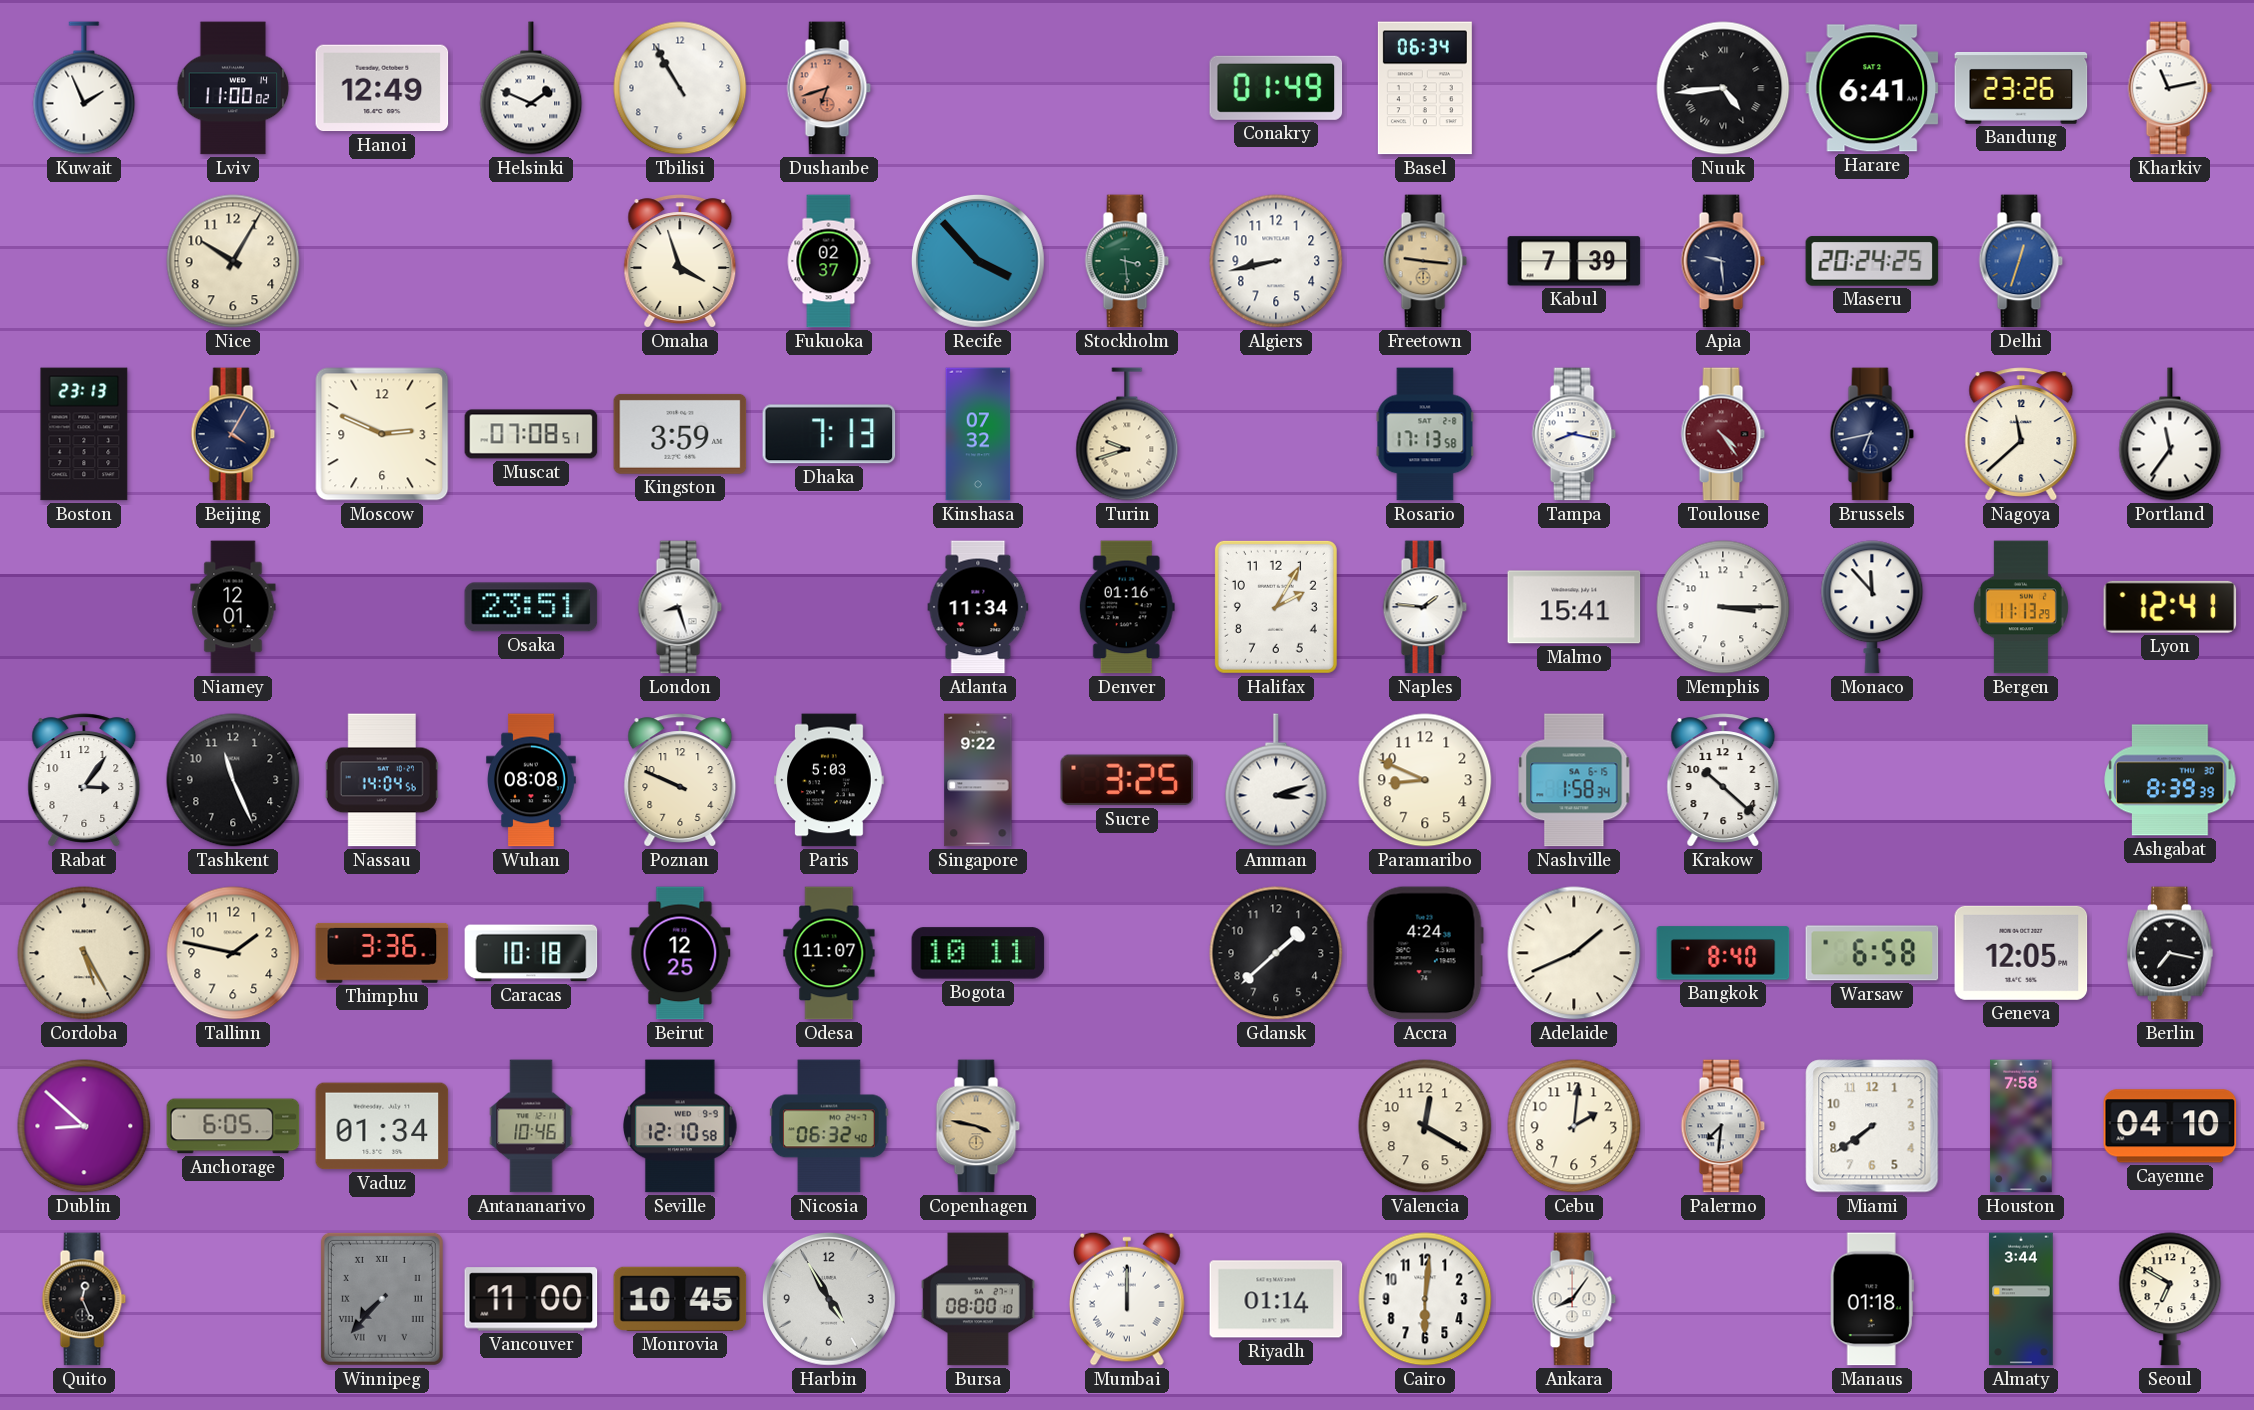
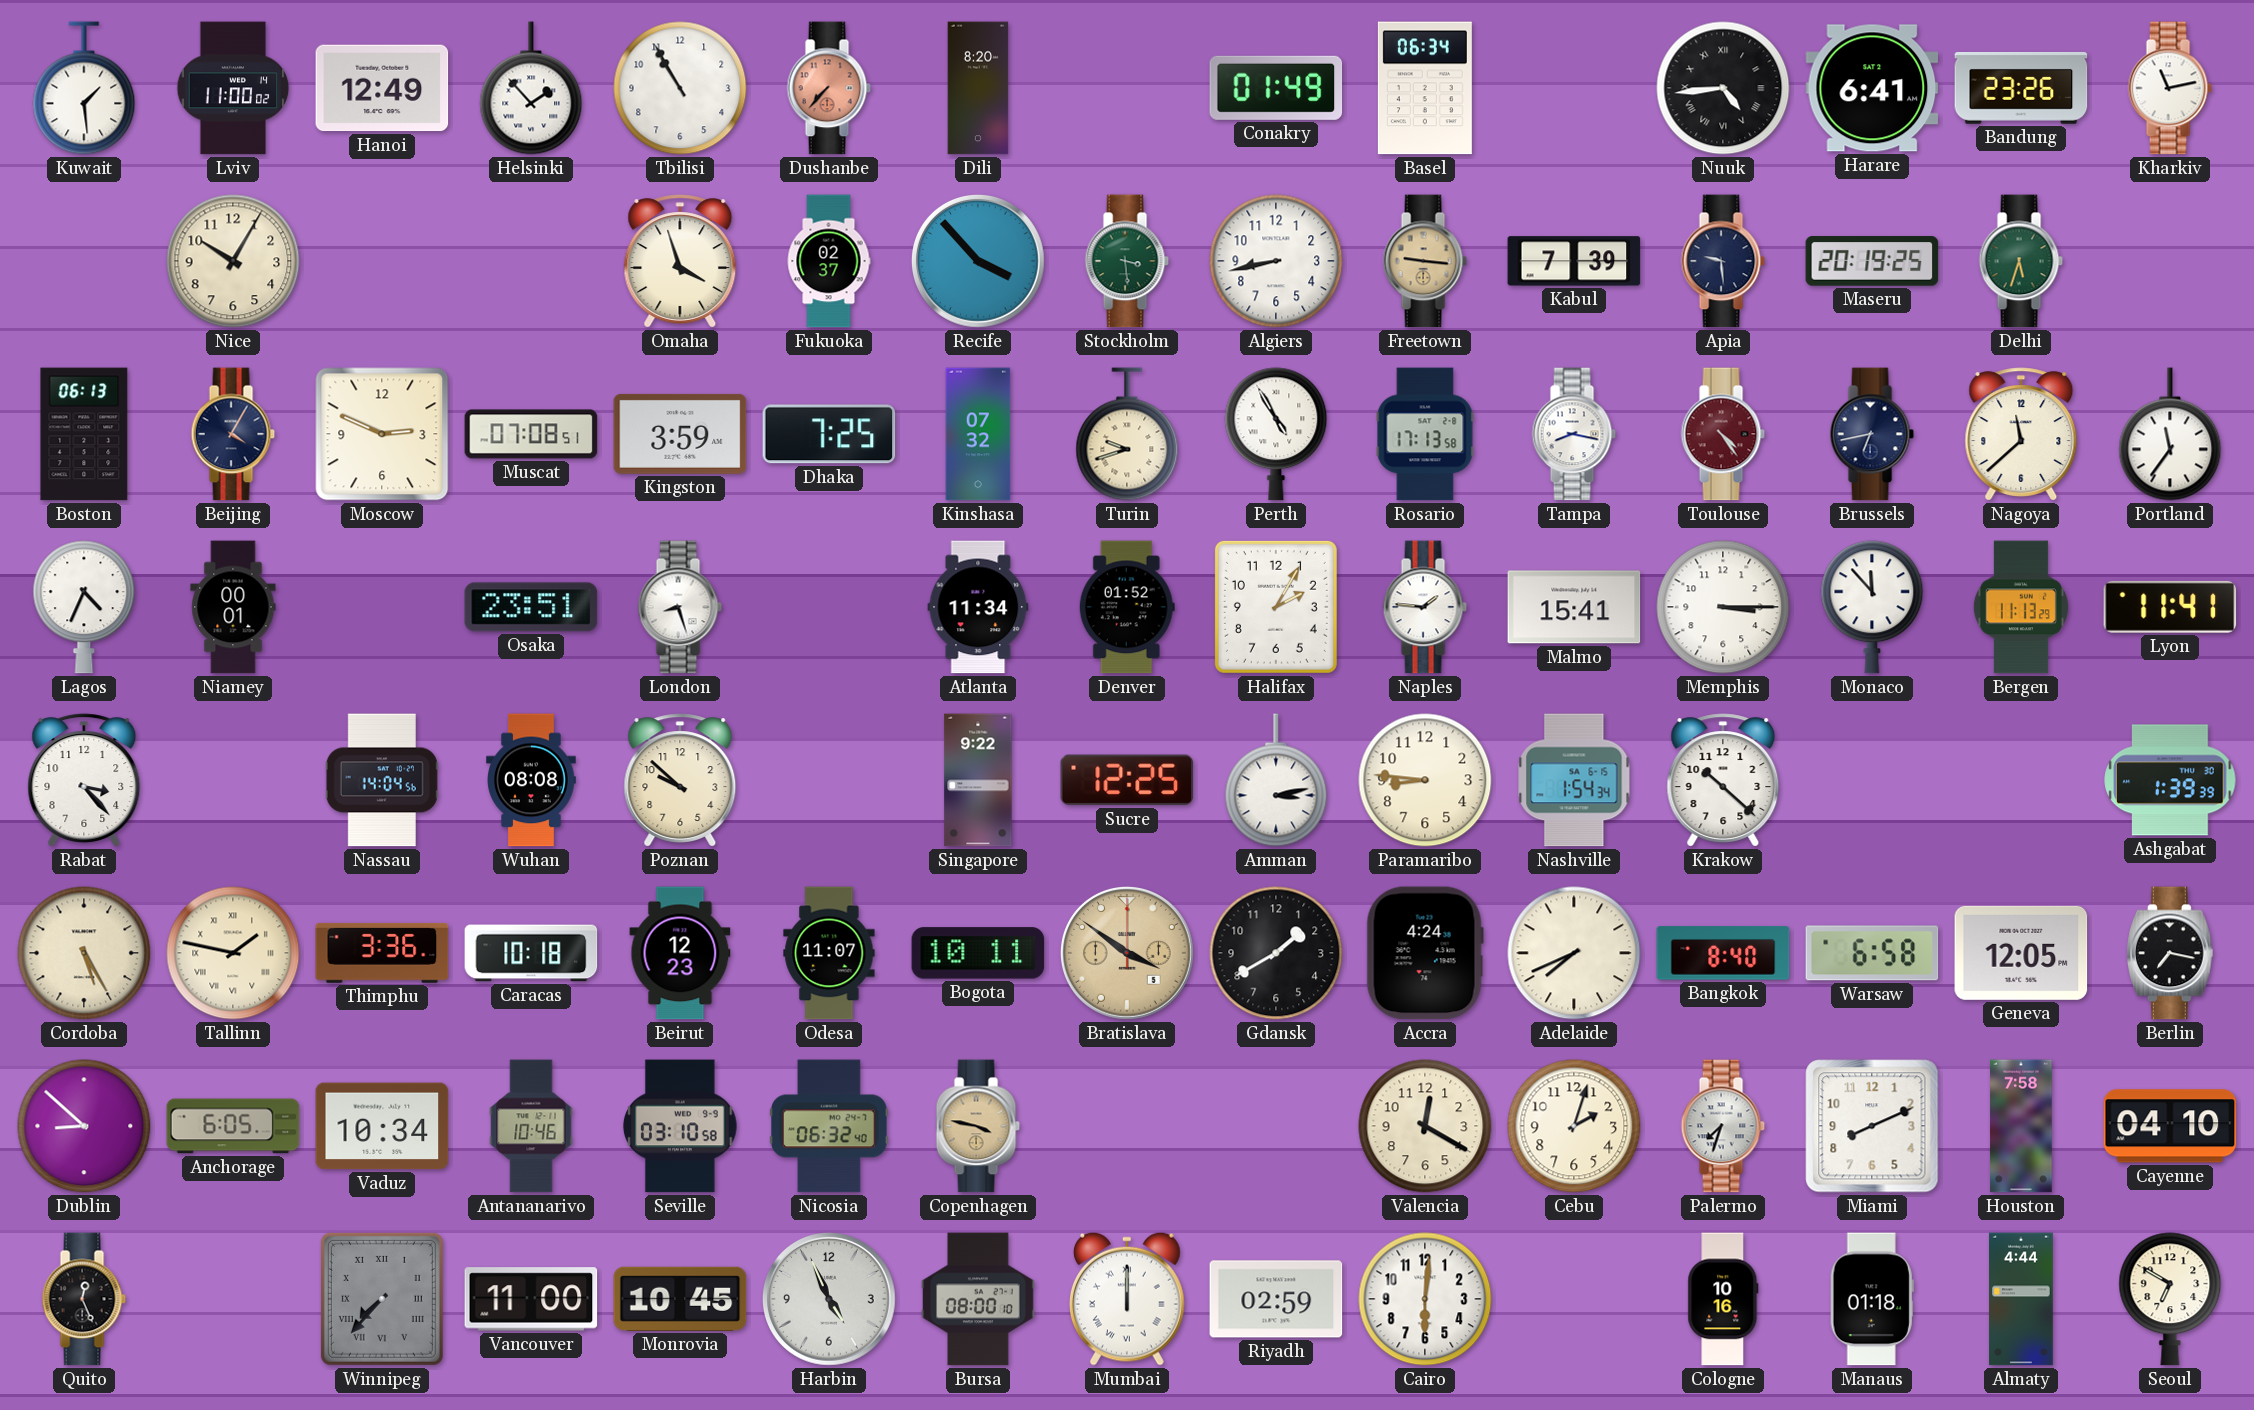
Kuwait: 1:56 -> 1:29 (84, 88)
Helsinki: 1:49 -> 1:53 (531, 88)
Dushanbe: 6:42 -> 7:37 (829, 88)
Dili: none -> 8:20 (978, 88)
Maseru: 20:24 -> 20:19 (1872, 261)
Delhi: 12:33 -> 5:33 (2021, 261)
Delhi dial: blue -> green (2021, 261)
Boston: 23:13 -> 06:13 (84, 434)
Dhaka: 7:13 -> 7:25 (829, 434)
Perth: none -> 4:55 (1276, 434)
Lagos: none -> 4:34 (84, 607)
Niamey: 12:01 -> 00:01 (233, 607)
Denver: 01:16 -> 01:52 (1127, 607)
Lyon: 12:41 -> 11:41 (2170, 607)
Rabat: 3:06 -> 3:23 (84, 780)
Tashkent: 11:26 -> none (233, 780)
Poznan: 9:49 -> 9:52 (680, 780)
Paris: 5:03 -> none (829, 780)
Sucre: 3:25 -> 12:25 (1127, 780)
Amman: 3:12 -> 3:13 (1276, 780)
Paramaribo: 8:49 -> 8:46 (1425, 780)
Nashville: 1:58 -> 1:54 (1574, 780)
Ashgabat: 8:39 -> 1:39 (2170, 780)
Tallinn numerals: Arabic -> Roman (233, 953)
Beirut: 12:25 -> 12:23 (680, 953)
Bratislava: none -> 3:51 (1127, 953)
Gdansk: 1:38 -> 1:40 (1276, 953)
Adelaide: 1:41 -> 7:41 (1574, 953)
Vaduz: 01:34 -> 10:34 (382, 1126)
Seville: 12:10 -> 03:10 (681, 1126)
Cebu: 2:01 -> 2:03 (1574, 1126)
Palermo: 7:31 -> 7:33 (1723, 1126)
Miami: 7:39 -> 8:11 (1872, 1126)
Harbin: 4:55 -> 4:56 (829, 1299)
Riyadh: 01:14 -> 02:59 (1276, 1299)
Ankara: 8:06 -> none (1574, 1299)
Cologne: none -> 10:16 (1723, 1299)
Almaty: 3:44 -> 4:44 (2021, 1299)
